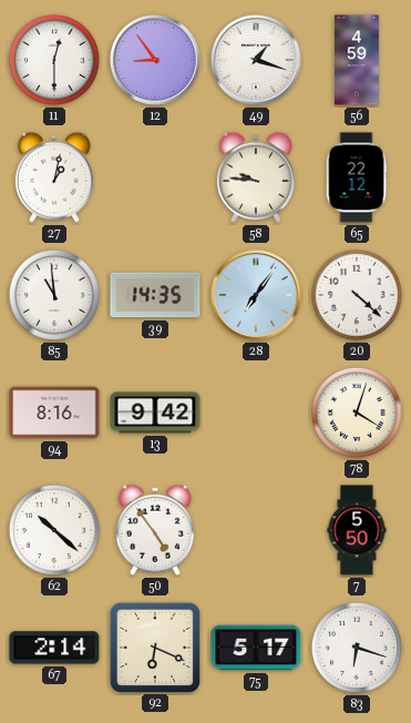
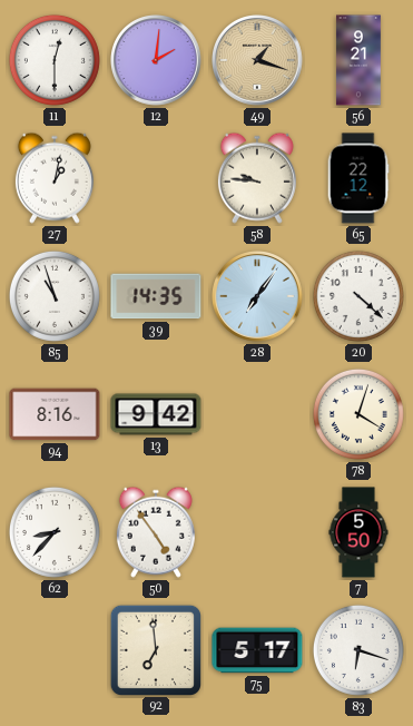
12: 8:54 -> 2:01 (157, 61)
49 dial: white -> champagne (258, 61)
56: 4:59 -> 9:21 (358, 60)
85: 10:59 -> 10:57 (55, 296)
62: 10:22 -> 8:37 (55, 532)
67: 2:14 -> none (54, 648)
92: 6:19 -> 6:59 (155, 649)
